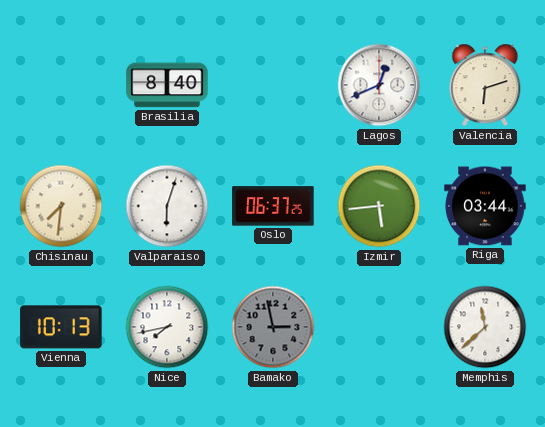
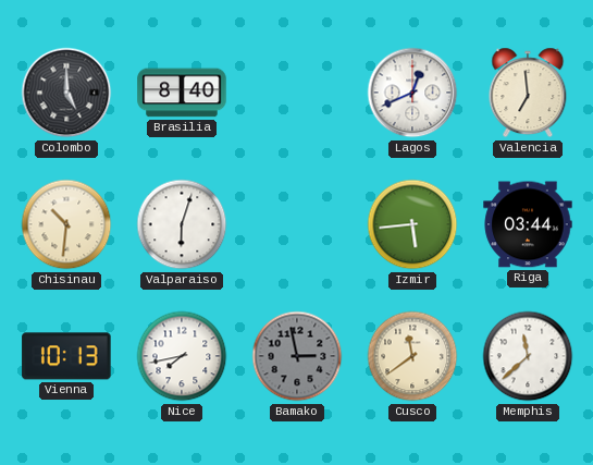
Colombo: none -> 5:00 (66, 93)
Valencia: 6:12 -> 6:59 (528, 93)
Chisinau: 7:31 -> 10:31 (66, 224)
Oslo: 06:37 -> none (273, 206)
Cusco: none -> 11:39 (412, 356)
